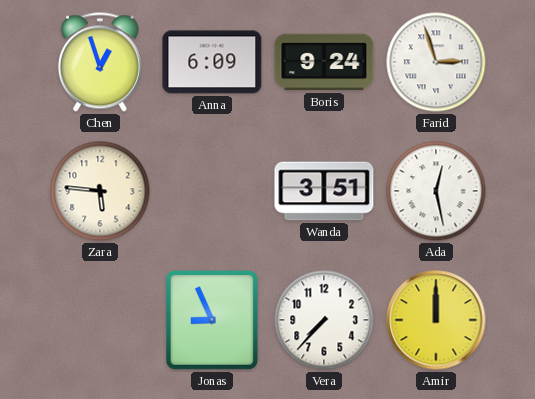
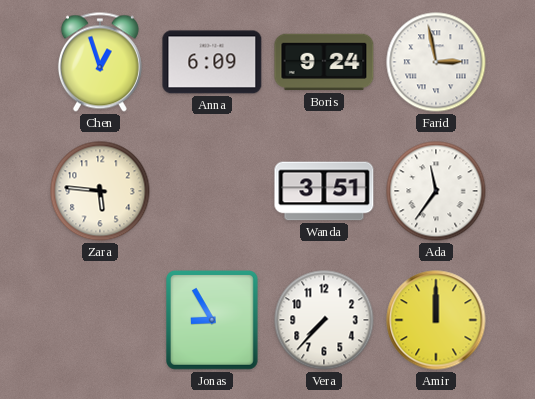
Farid: 2:57 -> 2:58 (436, 62)
Ada: 12:28 -> 11:36 (436, 191)
Jonas: 8:56 -> 8:55 (213, 321)
